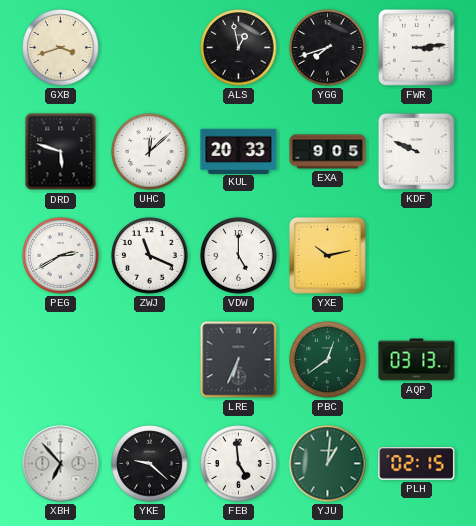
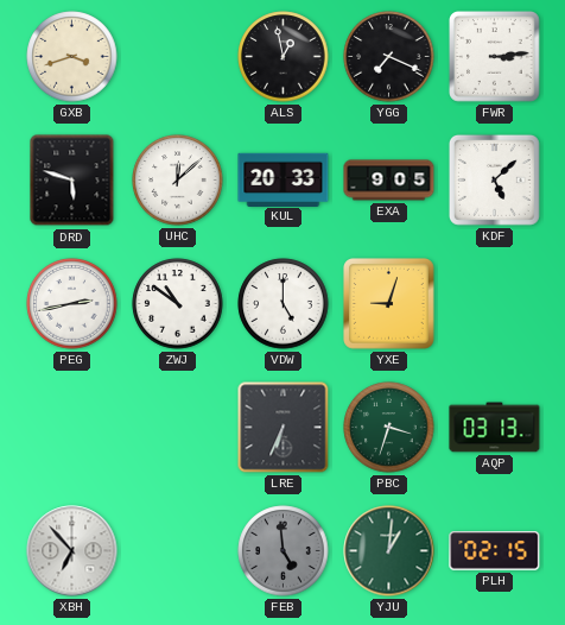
YGG: 7:42 -> 7:19 (389, 57)
KDF: 9:49 -> 5:08 (494, 179)
PEG: 2:40 -> 2:43 (72, 304)
ZWJ: 11:19 -> 10:51 (178, 304)
YXE: 10:13 -> 9:03 (389, 304)
PBC: 12:39 -> 3:33 (389, 428)
YKE: 9:22 -> none (150, 464)
FEB dial: white -> grey (284, 551)
